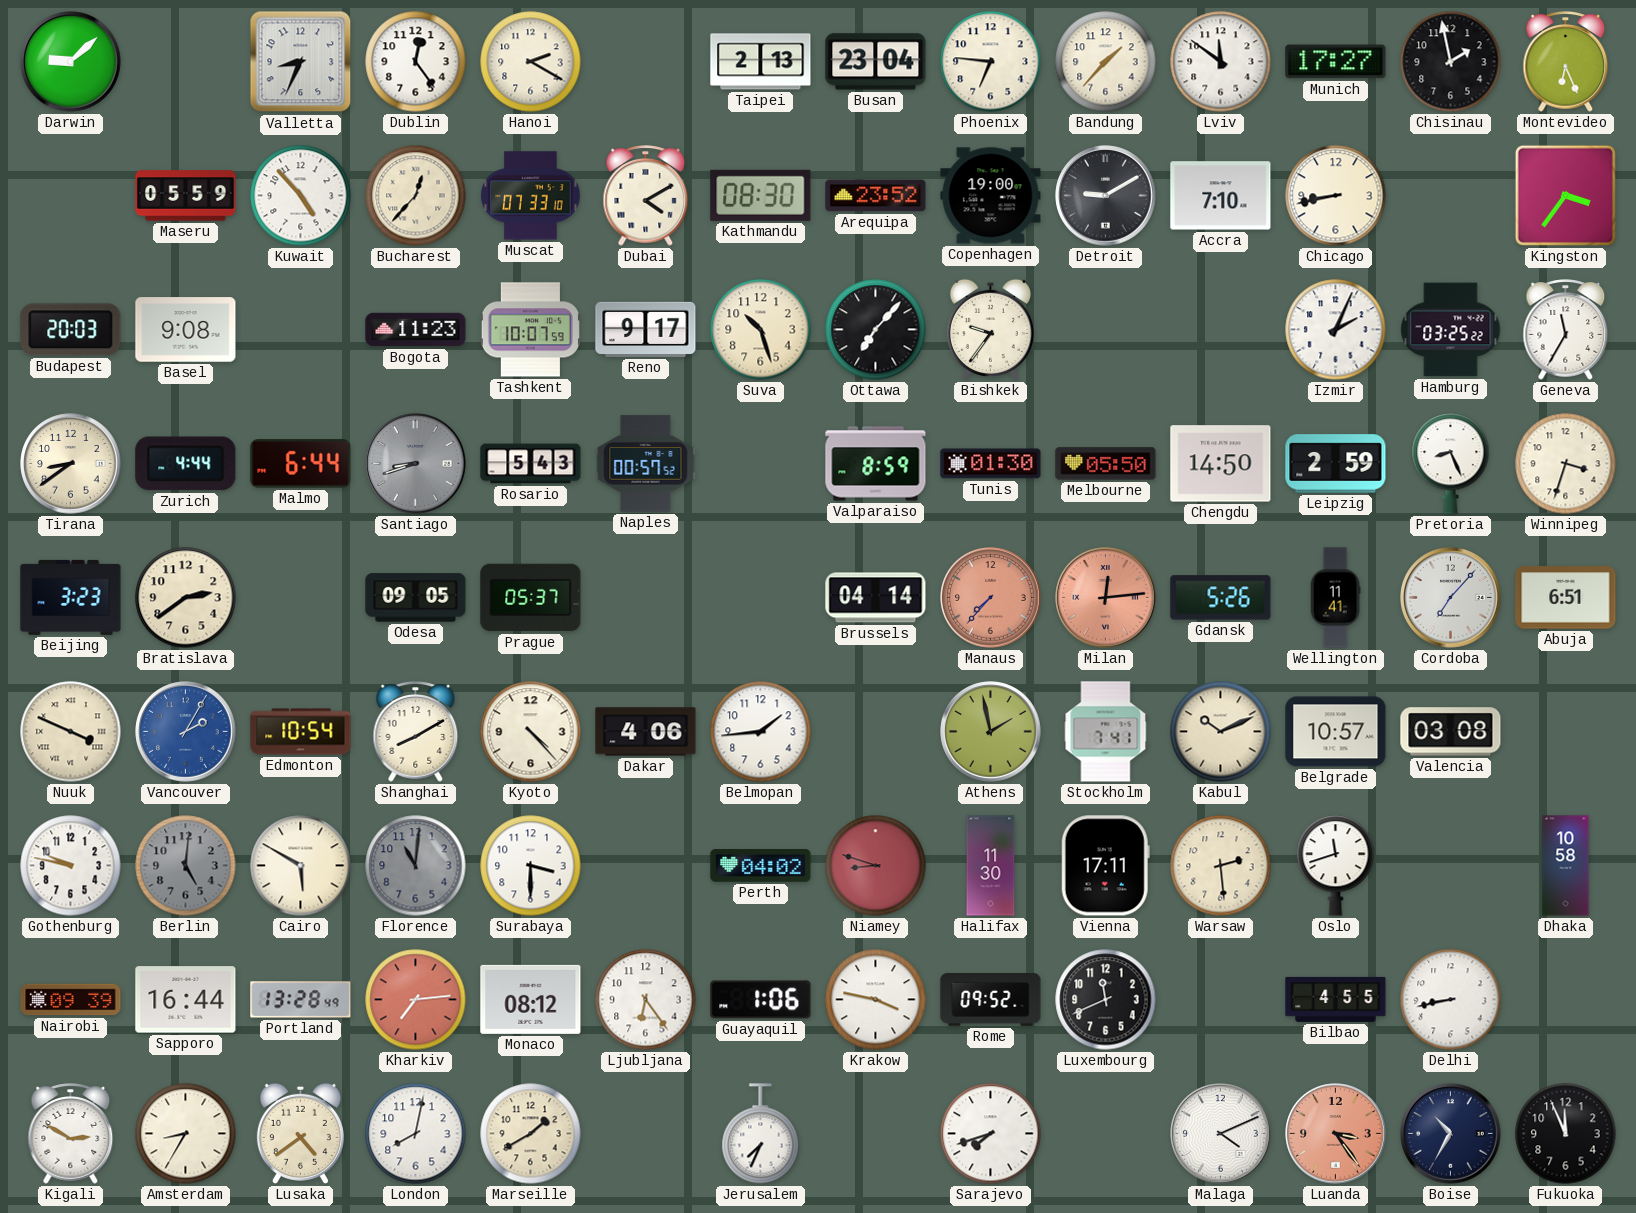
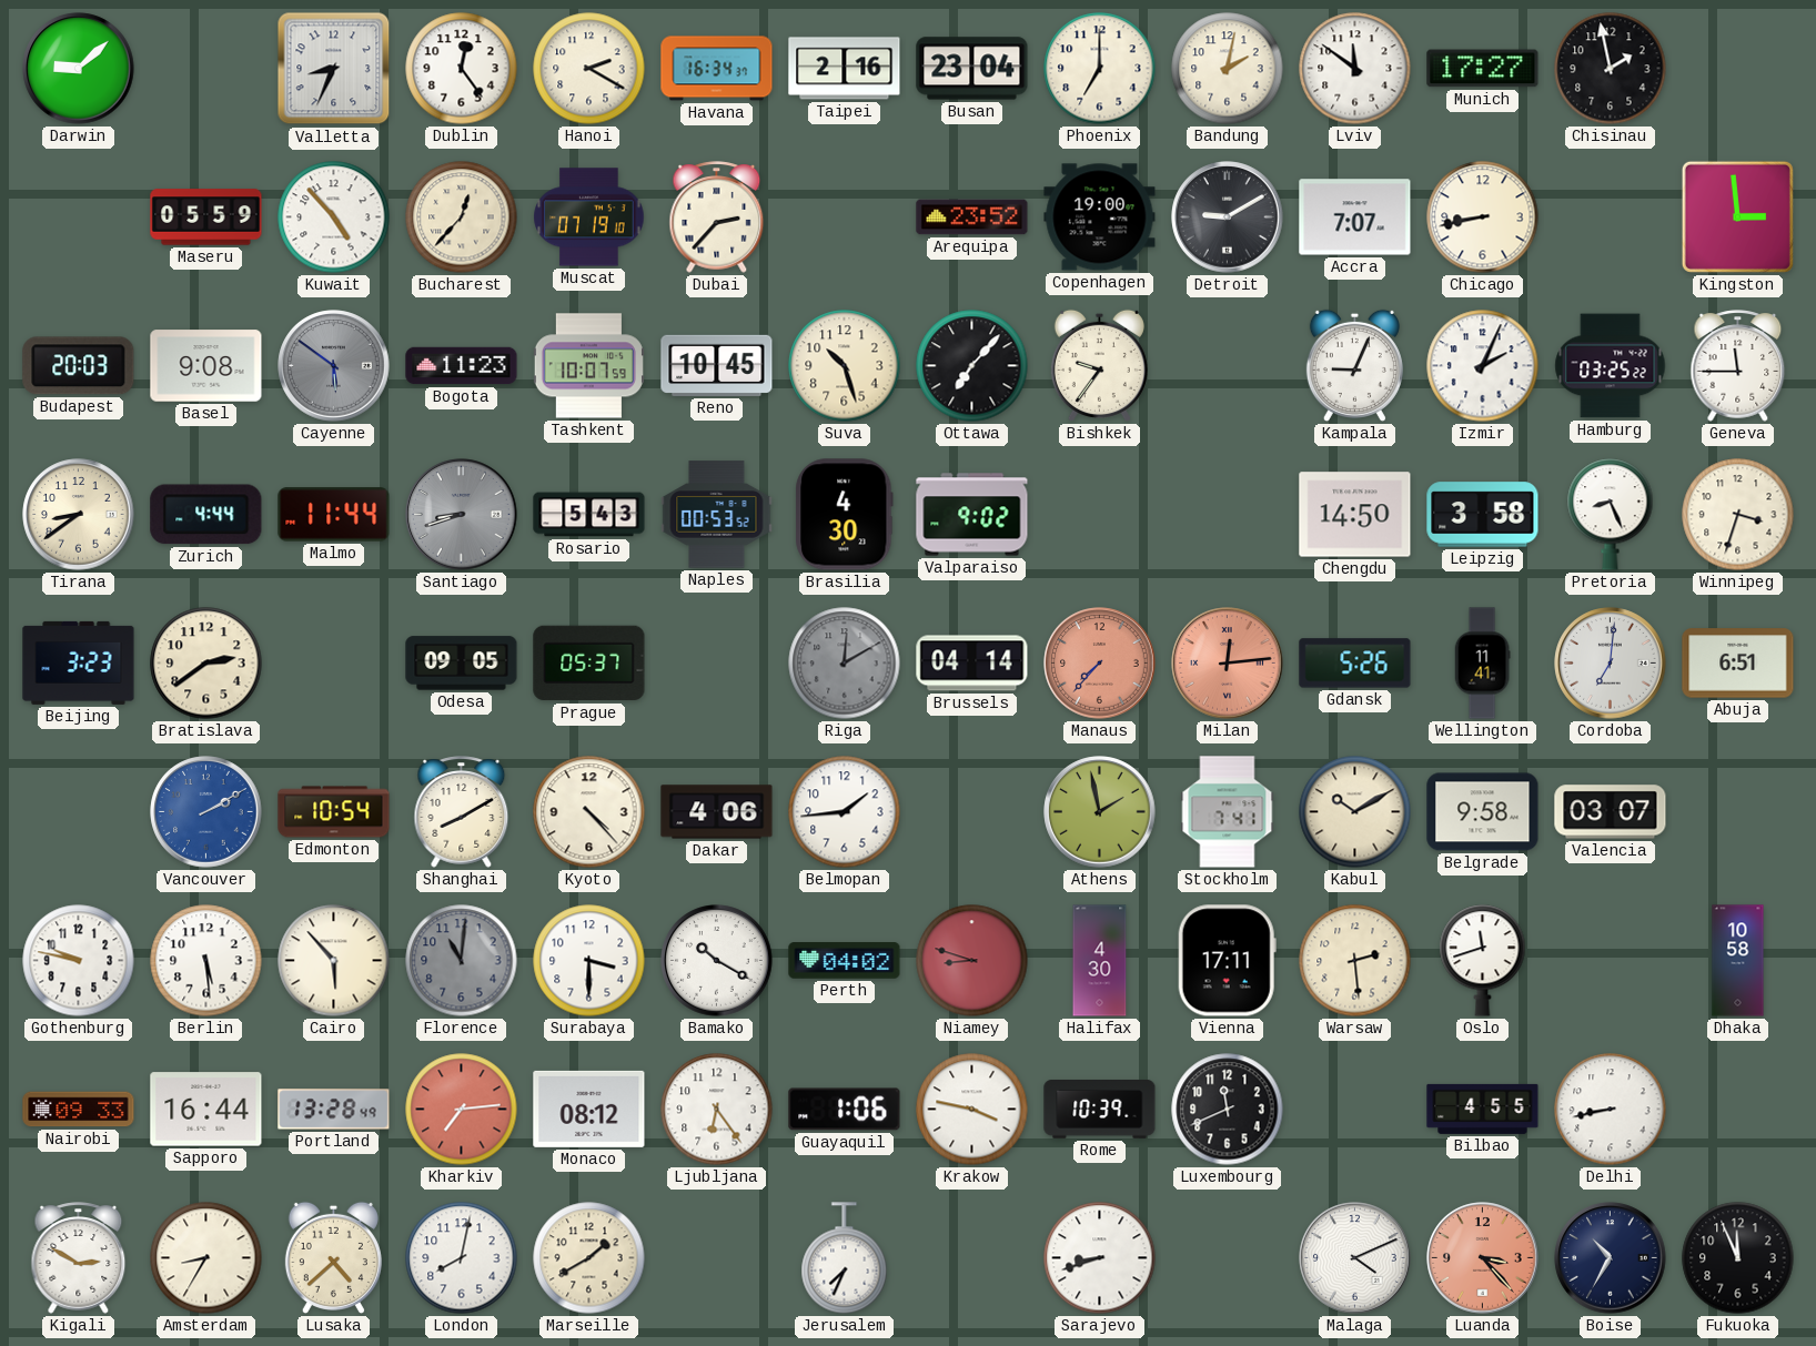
Havana: none -> 16:34 (717, 69)
Taipei: 2:13 -> 2:16 (845, 69)
Phoenix: 6:46 -> 7:00 (1100, 69)
Bandung: 1:37 -> 2:02 (1228, 69)
Montevideo: 6:26 -> none (1566, 62)
Muscat: 07:33 -> 07:19 (589, 217)
Dubai: 4:10 -> 2:37 (717, 217)
Kathmandu: 08:30 -> none (761, 195)
Accra: 7:10 -> 7:07 (1355, 217)
Kingston: 3:36 -> 2:59 (1737, 216)
Cayenne: none -> 5:51 (334, 366)
Reno: 9:17 -> 10:45 (717, 365)
Kampala: none -> 9:04 (1354, 365)
Geneva: 11:35 -> 11:45 (1738, 366)
Malmo: 6:44 -> 11:44 (334, 515)
Naples: 00:57 -> 00:53 (717, 515)
Brasilia: none -> 4:30 (845, 515)
Valparaiso: 8:59 -> 9:02 (972, 515)
Tunis: 01:30 -> none (991, 464)
Melbourne: 05:50 -> none (1106, 464)
Leipzig: 2:59 -> 3:58 (1483, 515)
Riga: none -> 12:10 (845, 664)
Cordoba: 7:07 -> 7:01 (1611, 664)
Nuuk: 3:49 -> none (71, 732)
Vancouver: 2:05 -> 2:10 (206, 812)
Kabul: 10:11 -> 10:10 (1355, 812)
Belgrade: 10:57 -> 9:58 (1483, 812)
Valencia: 03:08 -> 03:07 (1611, 812)
Berlin: 5:01 -> 5:29 (206, 961)
Berlin dial: grey -> white (206, 961)
Cairo: 5:50 -> 5:53 (334, 961)
Bamako: none -> 10:20 (717, 961)
Halifax: 11:30 -> 4:30 (1100, 961)
Nairobi: 09:39 -> 09:33 (79, 1110)
Rome: 09:52 -> 10:39 (1100, 1110)
Lusaka: 4:39 -> 4:38 (333, 1257)
Sarajevo: 7:42 -> 8:42 (1100, 1258)
Luanda: 3:24 -> 3:23 (1483, 1258)
